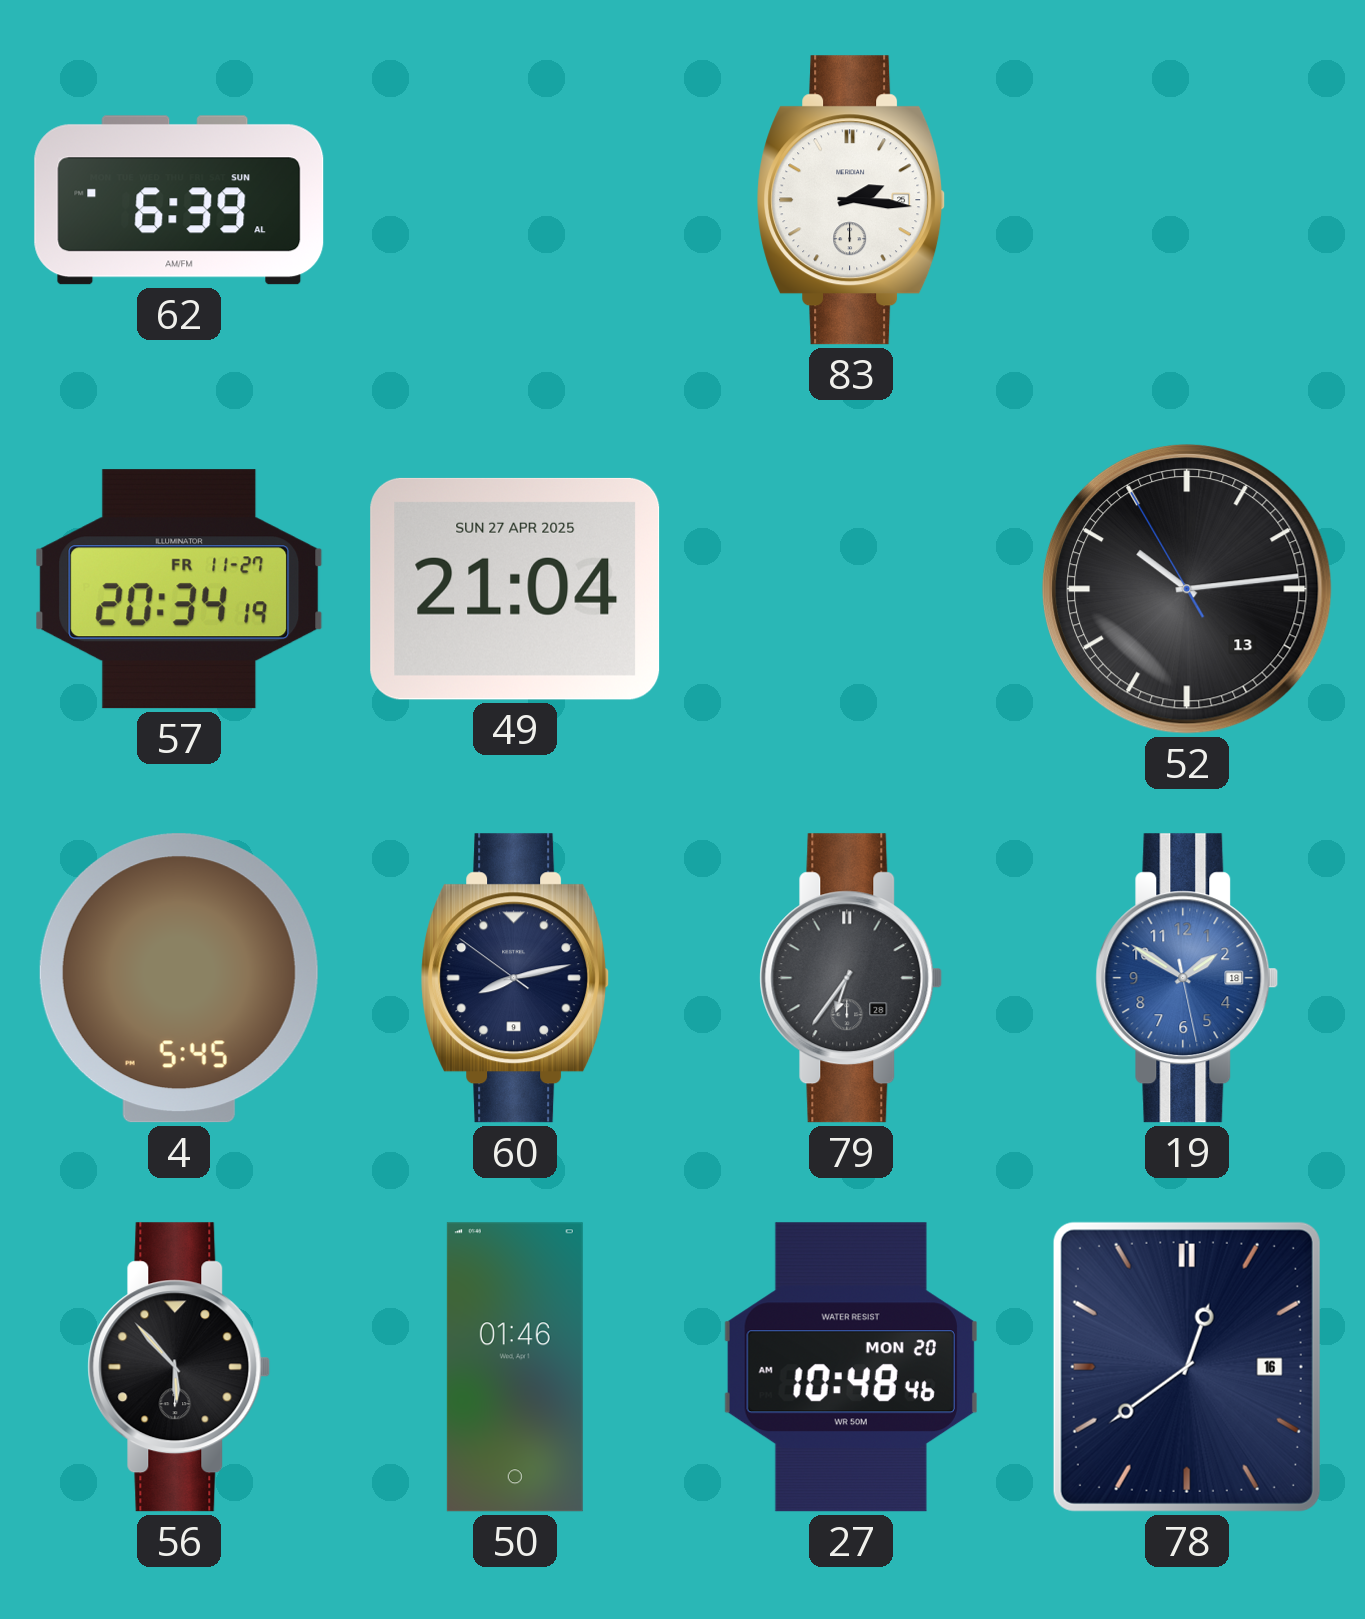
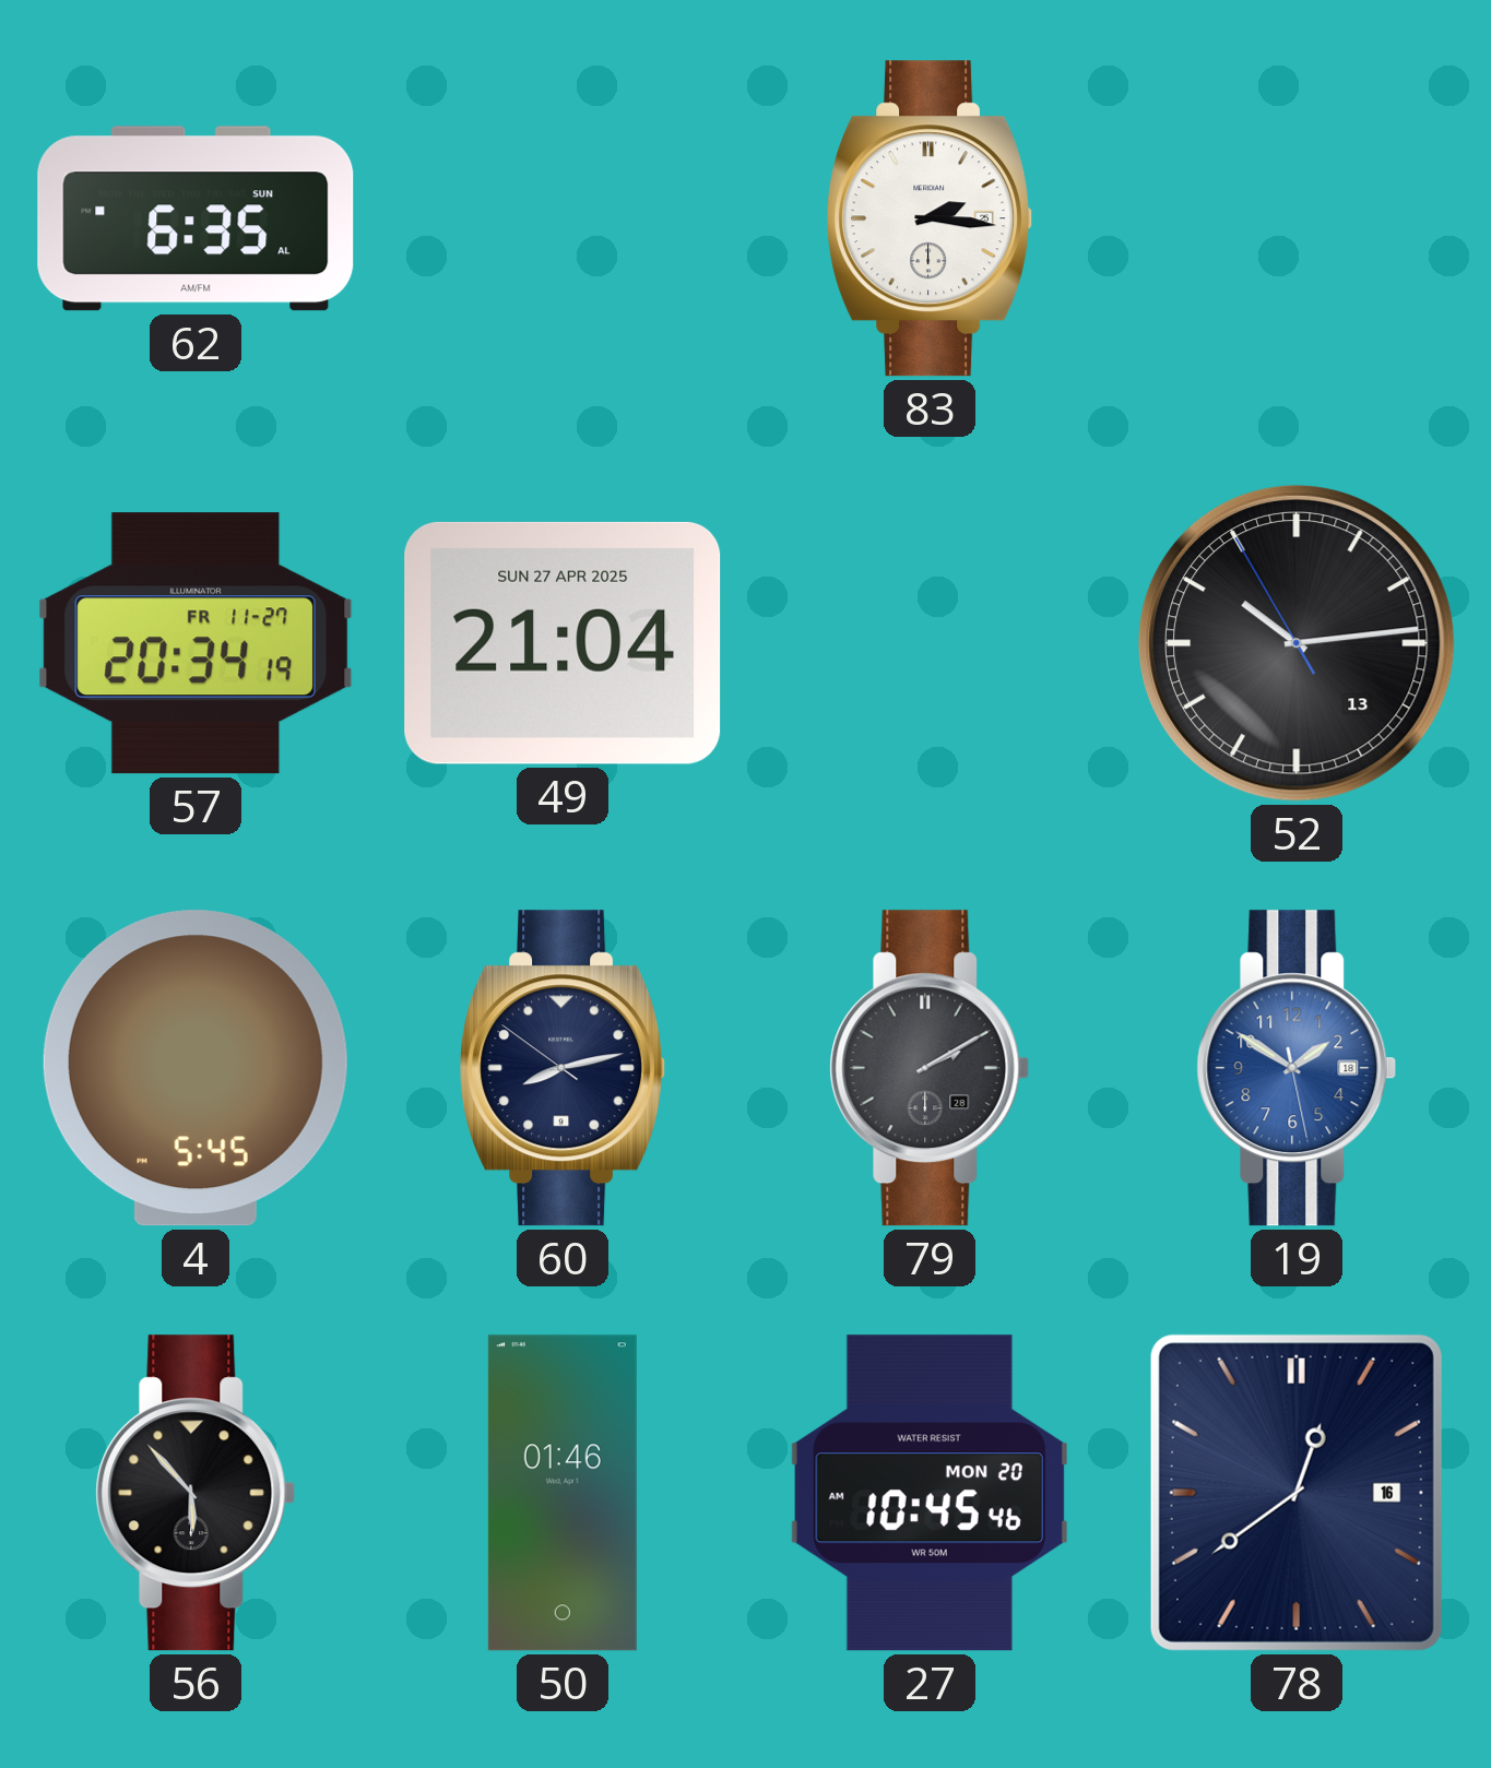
62: 6:39 -> 6:35 (196, 218)
79: 6:36 -> 2:10 (930, 1068)
27: 10:48 -> 10:45 (930, 1493)
